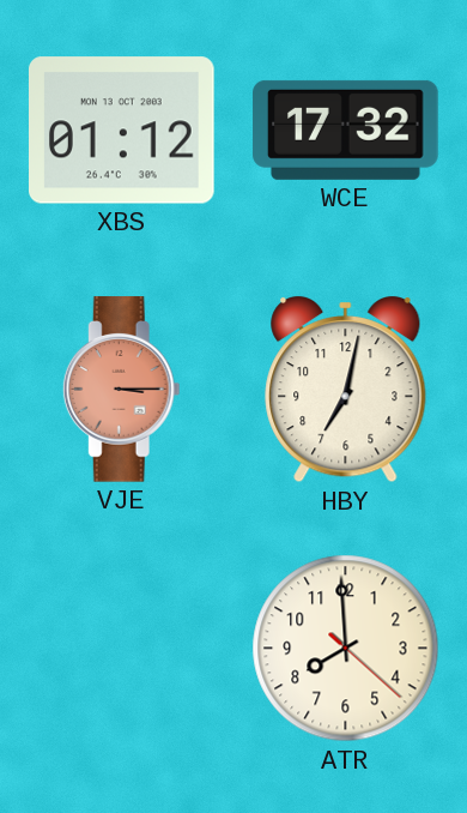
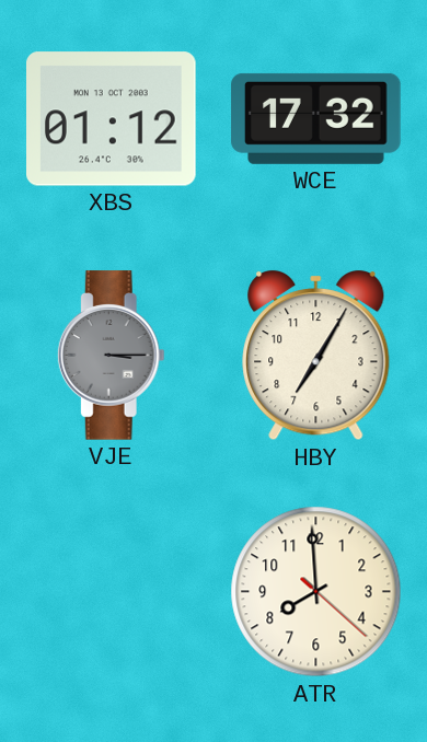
VJE dial: salmon -> grey (111, 356)
HBY: 7:02 -> 7:05 (316, 356)
